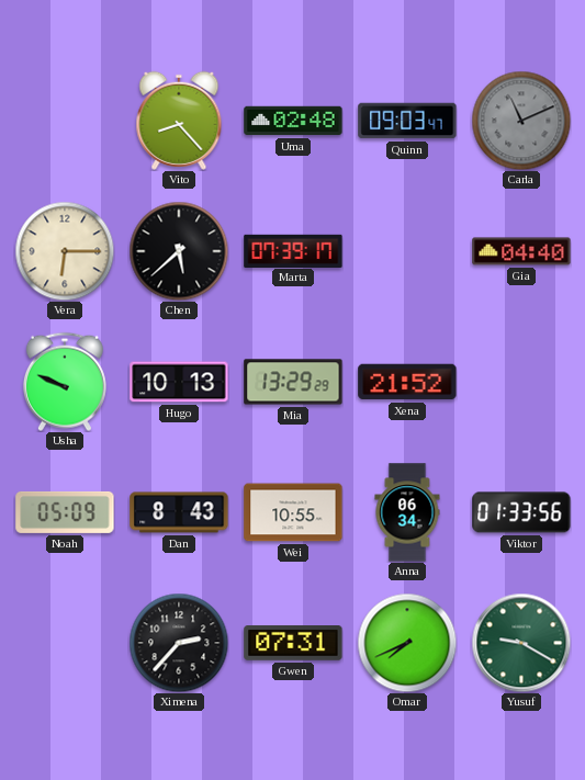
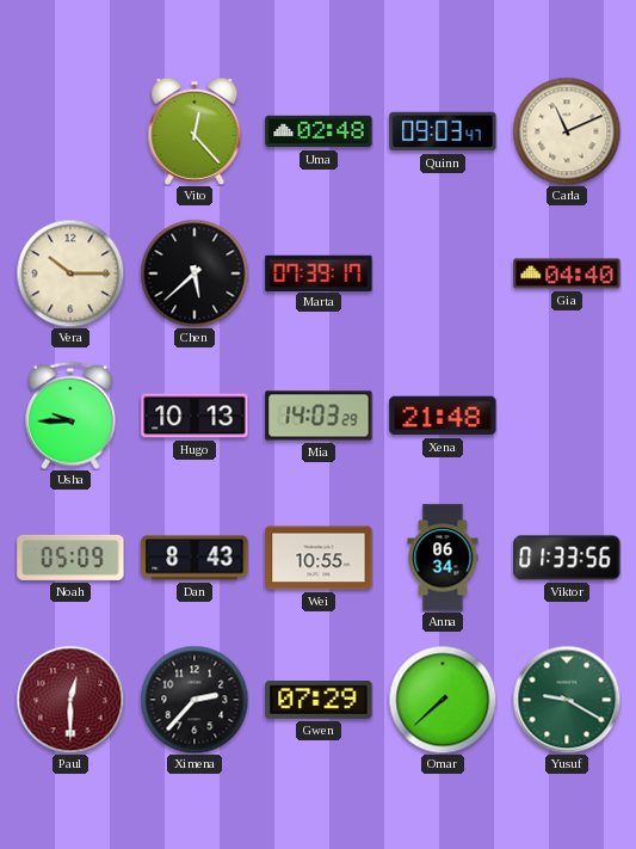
Vito: 8:23 -> 12:23 (194, 131)
Carla dial: grey -> cream (567, 131)
Vera: 6:15 -> 10:15 (70, 273)
Usha: 9:49 -> 9:45 (70, 416)
Mia: 13:29 -> 14:03 (319, 416)
Xena: 21:52 -> 21:48 (443, 416)
Paul: none -> 12:30 (70, 700)
Gwen: 07:31 -> 07:29 (319, 701)
Omar: 7:41 -> 7:38 (443, 700)
